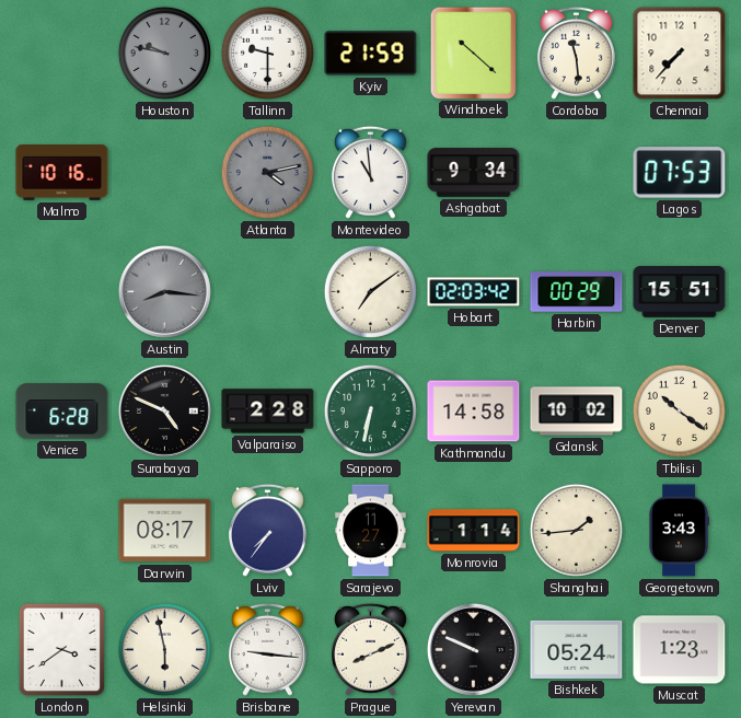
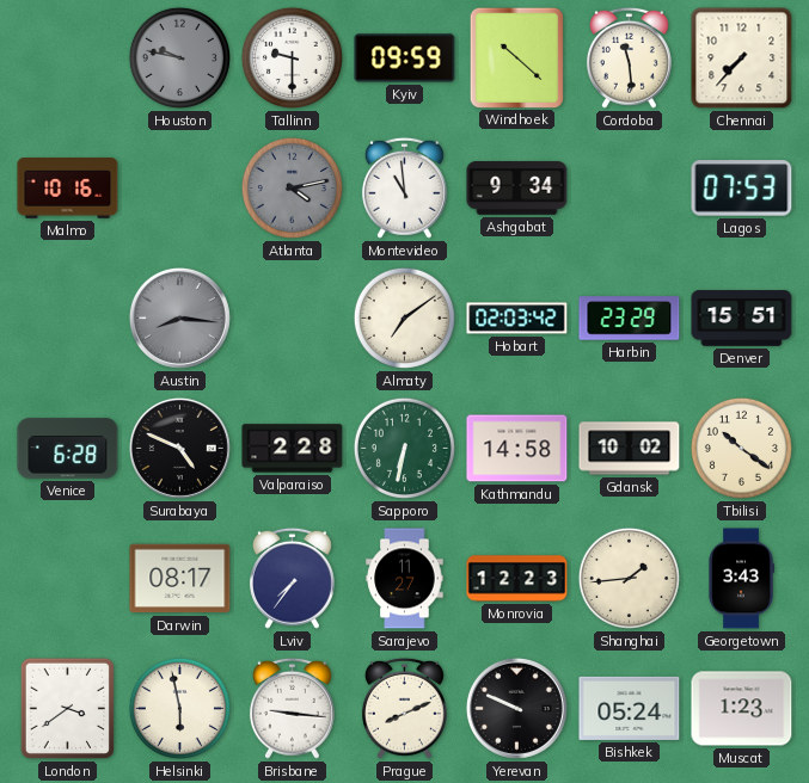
Kyiv: 21:59 -> 09:59 (405, 58)
Harbin: 00:29 -> 23:29 (630, 319)
Monrovia: 1:14 -> 12:23 (517, 579)
